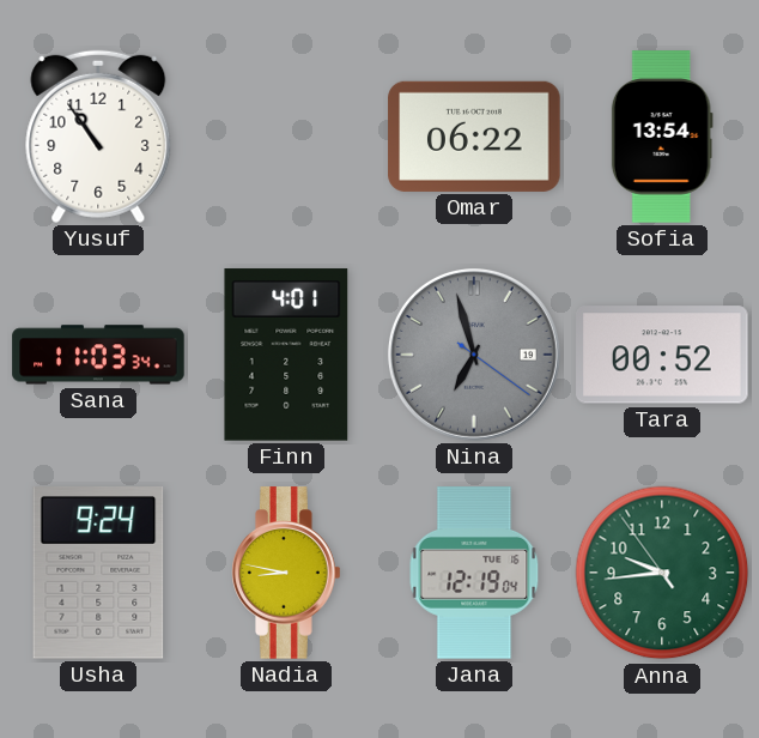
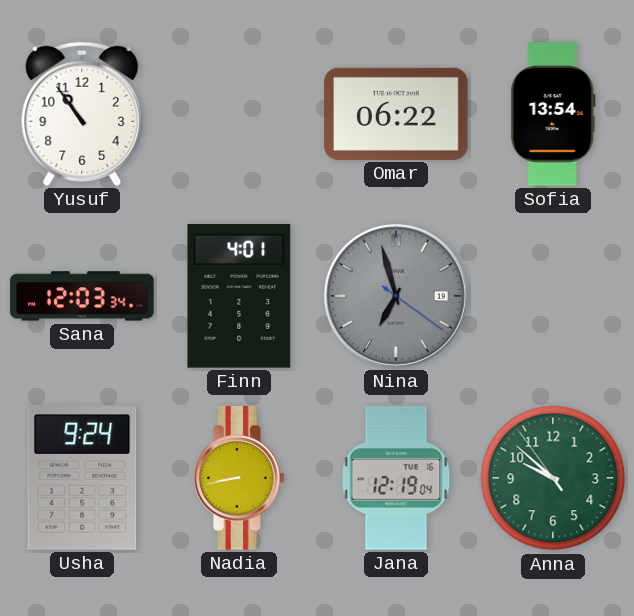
Sana: 11:03 -> 12:03 (82, 296)
Tara: 00:52 -> none (662, 355)
Nadia: 8:47 -> 8:43 (239, 478)
Anna: 9:43 -> 9:51 (553, 478)
